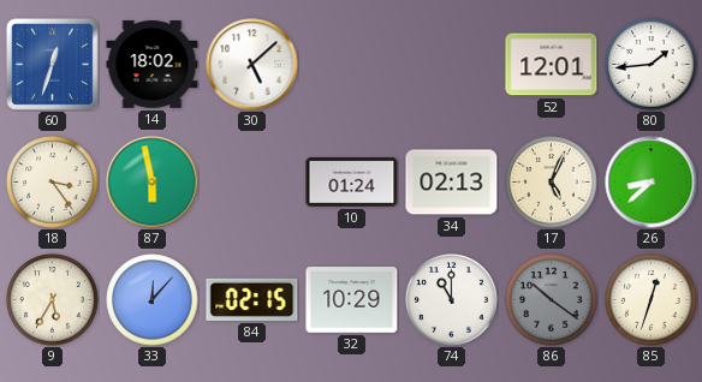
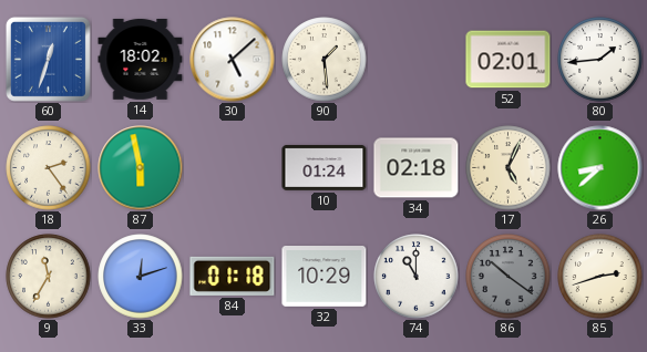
90: none -> 1:29 (325, 60)
52: 12:01 -> 02:01 (509, 60)
18: 3:24 -> 2:24 (49, 168)
34: 02:13 -> 02:18 (417, 168)
9: 5:35 -> 11:35 (49, 277)
33: 12:07 -> 12:12 (141, 277)
84: 02:15 -> 01:18 (233, 276)
85: 12:33 -> 2:42 (600, 277)
